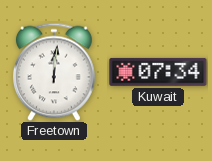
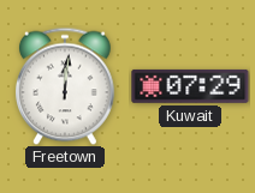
Kuwait: 07:34 -> 07:29 (190, 86)
